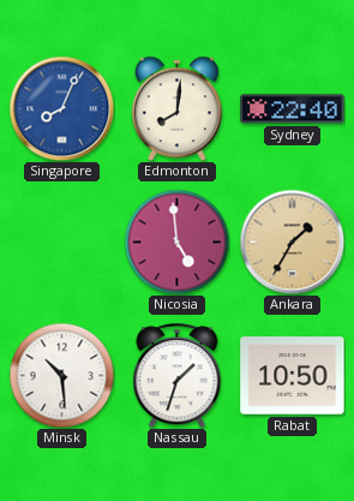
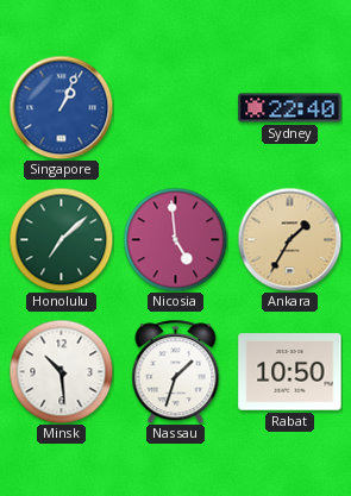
Singapore: 8:04 -> 1:04 (61, 107)
Edmonton: 8:01 -> none (176, 108)
Honolulu: none -> 7:08 (61, 239)
